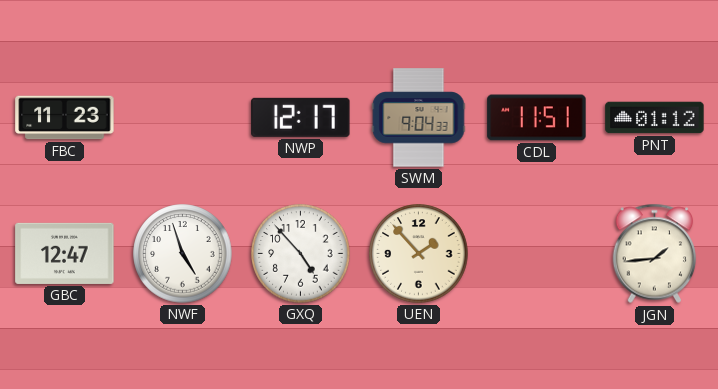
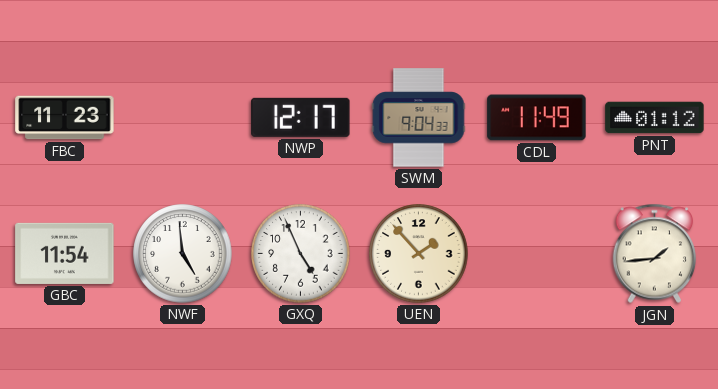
CDL: 11:51 -> 11:49 (537, 118)
GBC: 12:47 -> 11:54 (65, 253)
NWF: 4:57 -> 4:59 (183, 254)
GXQ: 4:53 -> 4:56 (301, 254)
